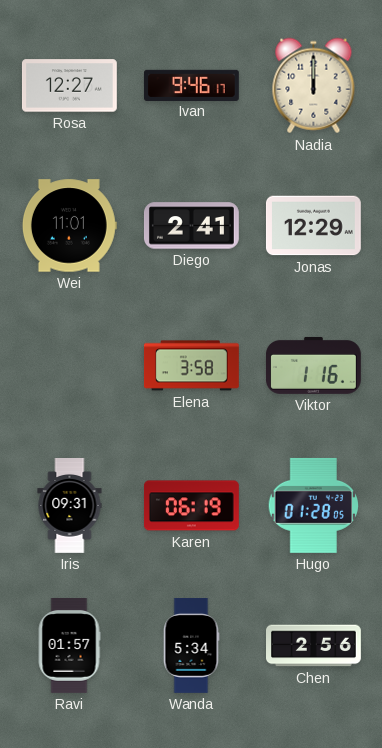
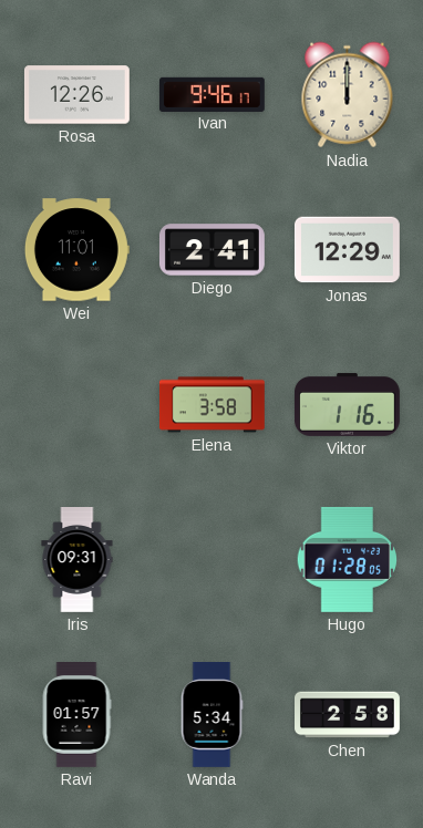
Rosa: 12:27 -> 12:26 (76, 95)
Karen: 06:19 -> none (191, 506)
Chen: 2:56 -> 2:58 (348, 715)
